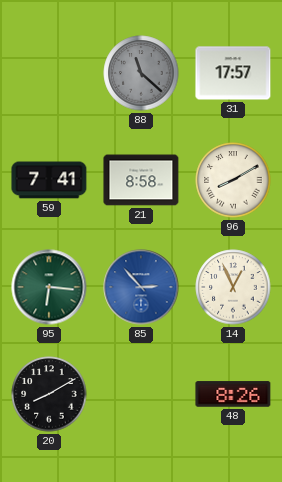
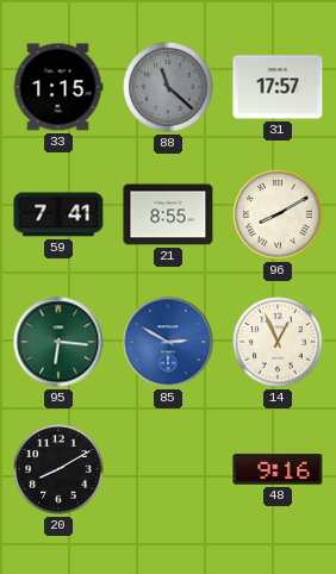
33: none -> 1:15 (58, 87)
21: 8:58 -> 8:55 (168, 214)
85: 2:53 -> 2:50 (168, 342)
48: 8:26 -> 9:16 (278, 469)
